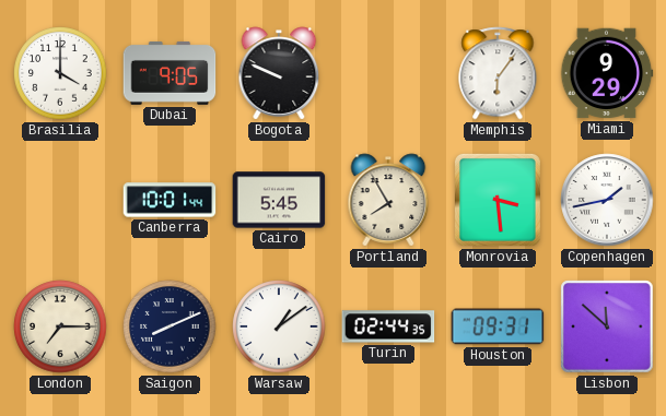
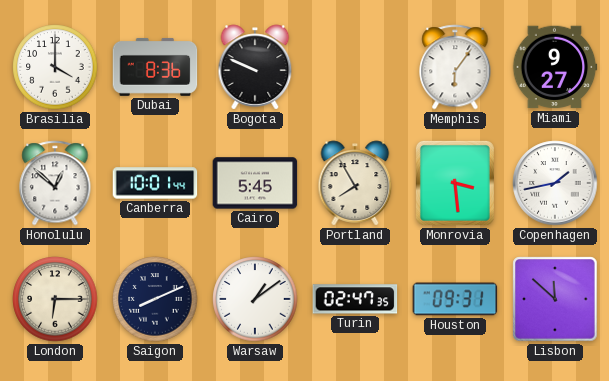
Dubai: 9:05 -> 8:36 (155, 67)
Miami: 9:29 -> 9:27 (555, 67)
Honolulu: none -> 12:52 (55, 183)
London: 7:15 -> 6:15 (55, 299)
Turin: 02:44 -> 02:47 (355, 299)
